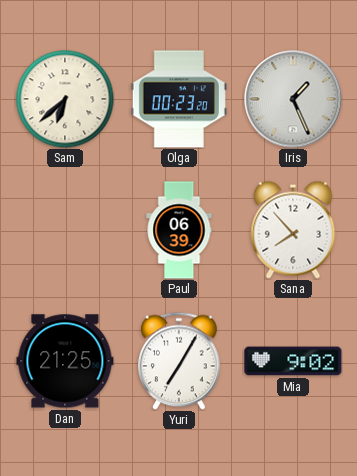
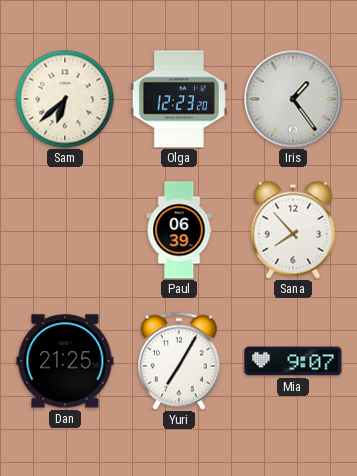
Olga: 00:23 -> 12:23 (179, 99)
Iris: 1:26 -> 1:24 (293, 99)
Mia: 9:02 -> 9:07 (293, 361)
